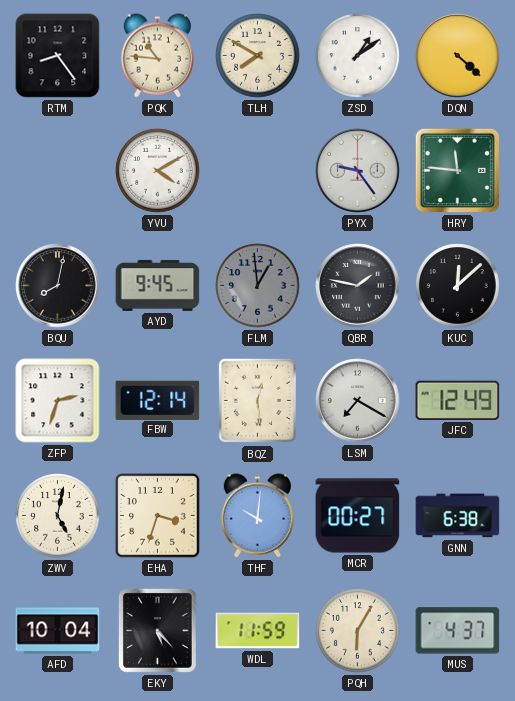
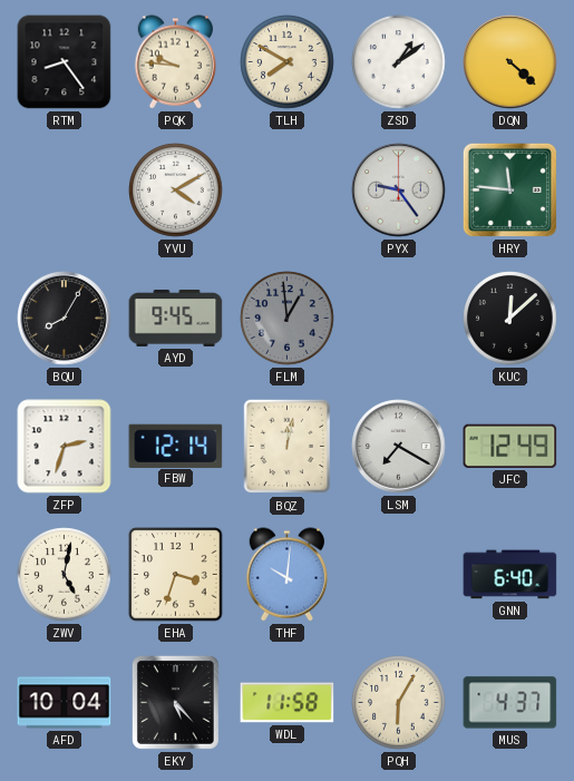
PQK: 10:46 -> 9:46 (176, 62)
BQU: 8:02 -> 8:05 (65, 319)
QBR: 1:47 -> none (358, 286)
BQZ: 12:29 -> 12:02 (286, 447)
MCR: 00:27 -> none (358, 516)
GNN: 6:38 -> 6:40 (510, 575)
WDL: 11:59 -> 11:58 (288, 703)
